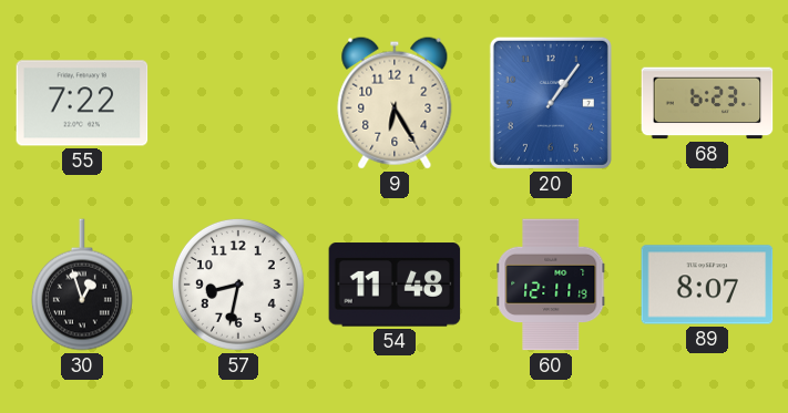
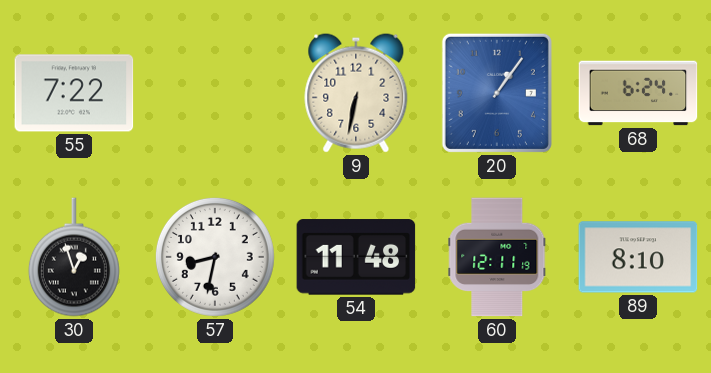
9: 6:25 -> 6:32 (356, 93)
68: 6:23 -> 6:24 (638, 93)
89: 8:07 -> 8:10 (638, 257)
